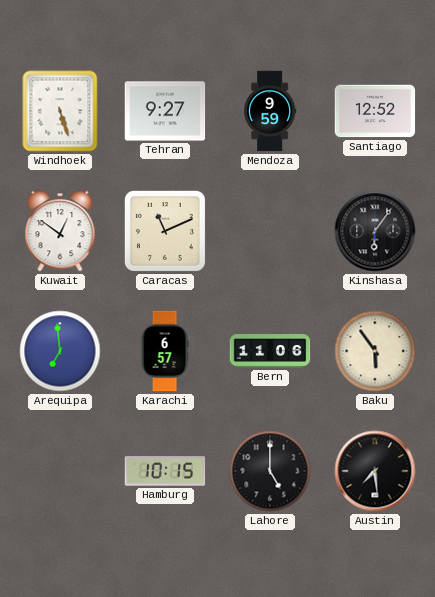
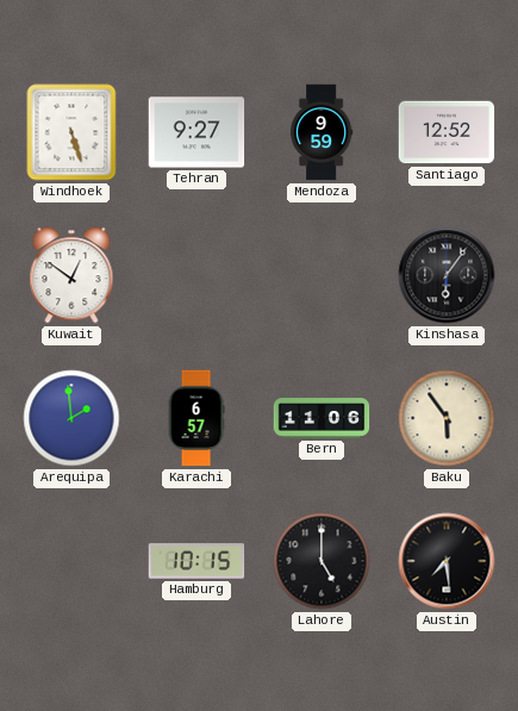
Caracas: 11:11 -> none (165, 231)
Arequipa: 6:59 -> 1:59 (71, 418)
